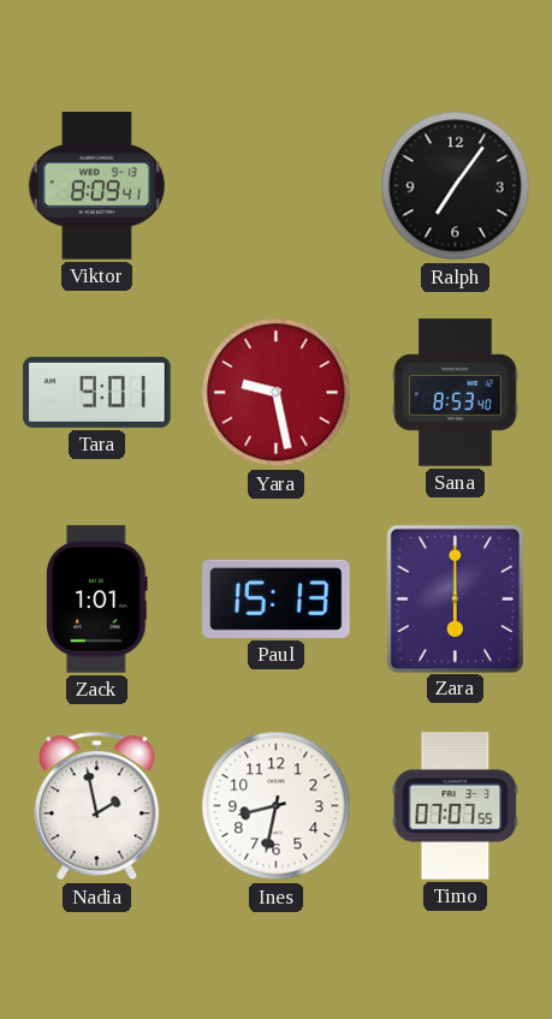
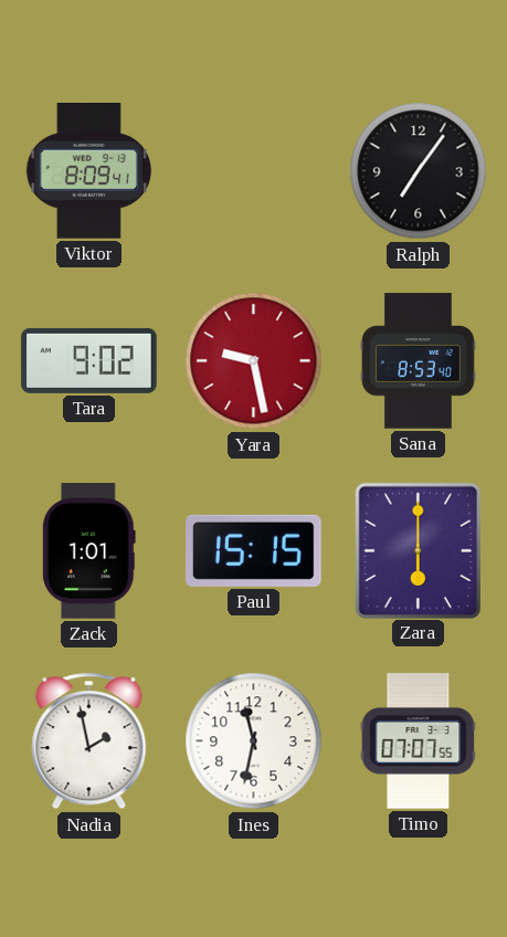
Tara: 9:01 -> 9:02 (89, 360)
Paul: 15:13 -> 15:15 (254, 550)
Ines: 8:32 -> 11:32 (254, 741)
